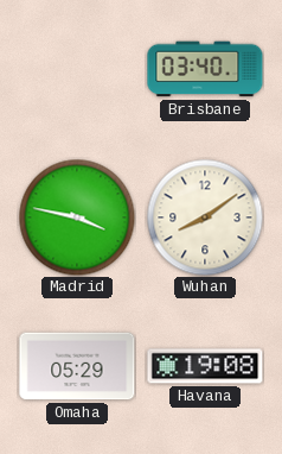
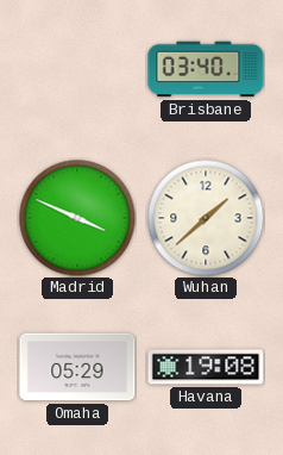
Madrid: 3:47 -> 3:49 (77, 218)
Wuhan: 8:09 -> 1:38 (206, 218)
